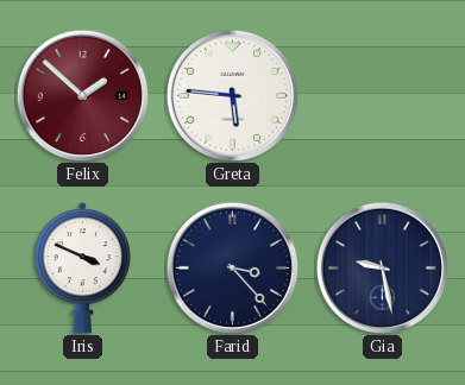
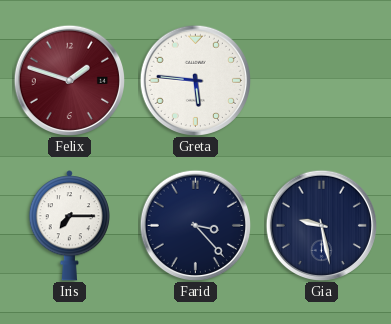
Felix: 1:52 -> 1:48 (69, 80)
Iris: 3:49 -> 7:15 (69, 226)
